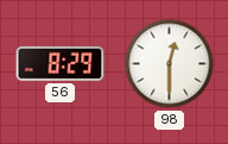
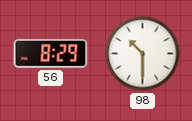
98: 12:30 -> 10:30 (143, 54)
